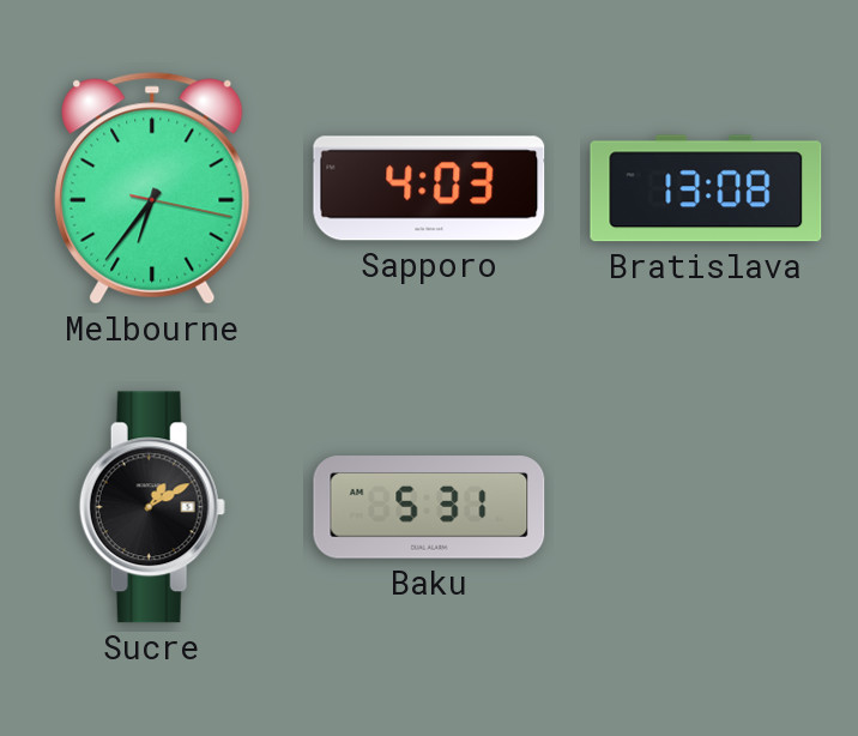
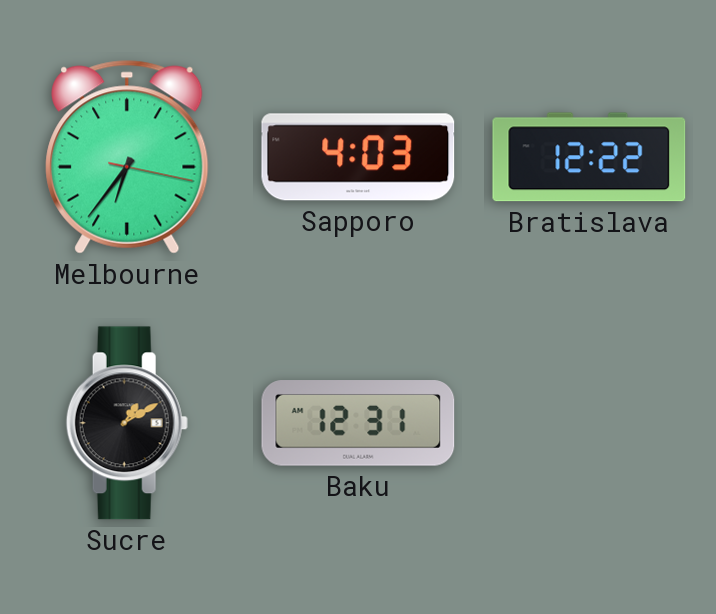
Bratislava: 13:08 -> 12:22 (589, 157)
Baku: 5:31 -> 12:31 (358, 423)
